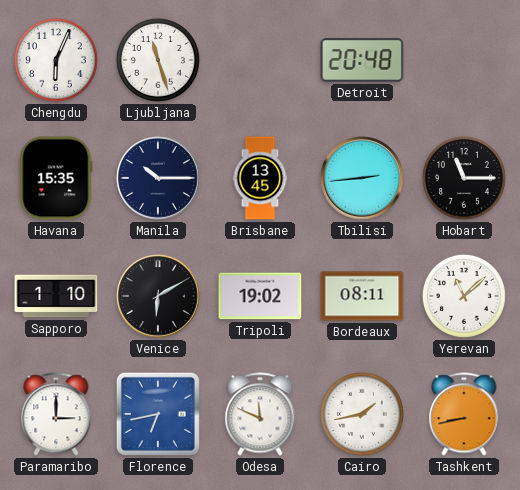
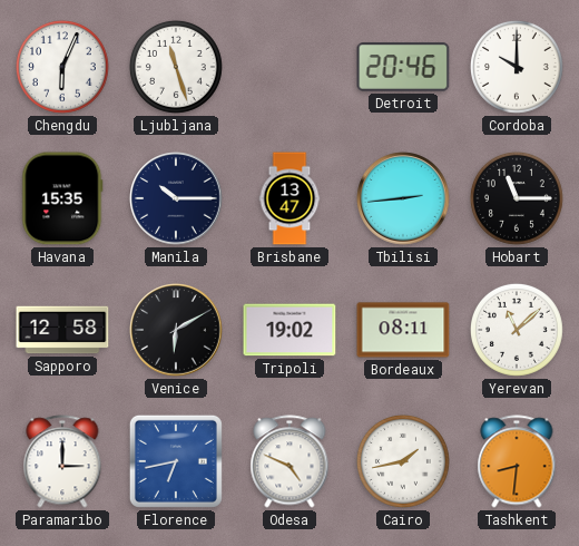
Detroit: 20:48 -> 20:46 (403, 67)
Cordoba: none -> 10:00 (517, 67)
Brisbane: 13:45 -> 13:47 (289, 198)
Sapporo: 1:10 -> 12:58 (62, 330)
Odesa: 11:49 -> 4:49 (289, 461)
Tashkent: 8:43 -> 8:31 (517, 461)
